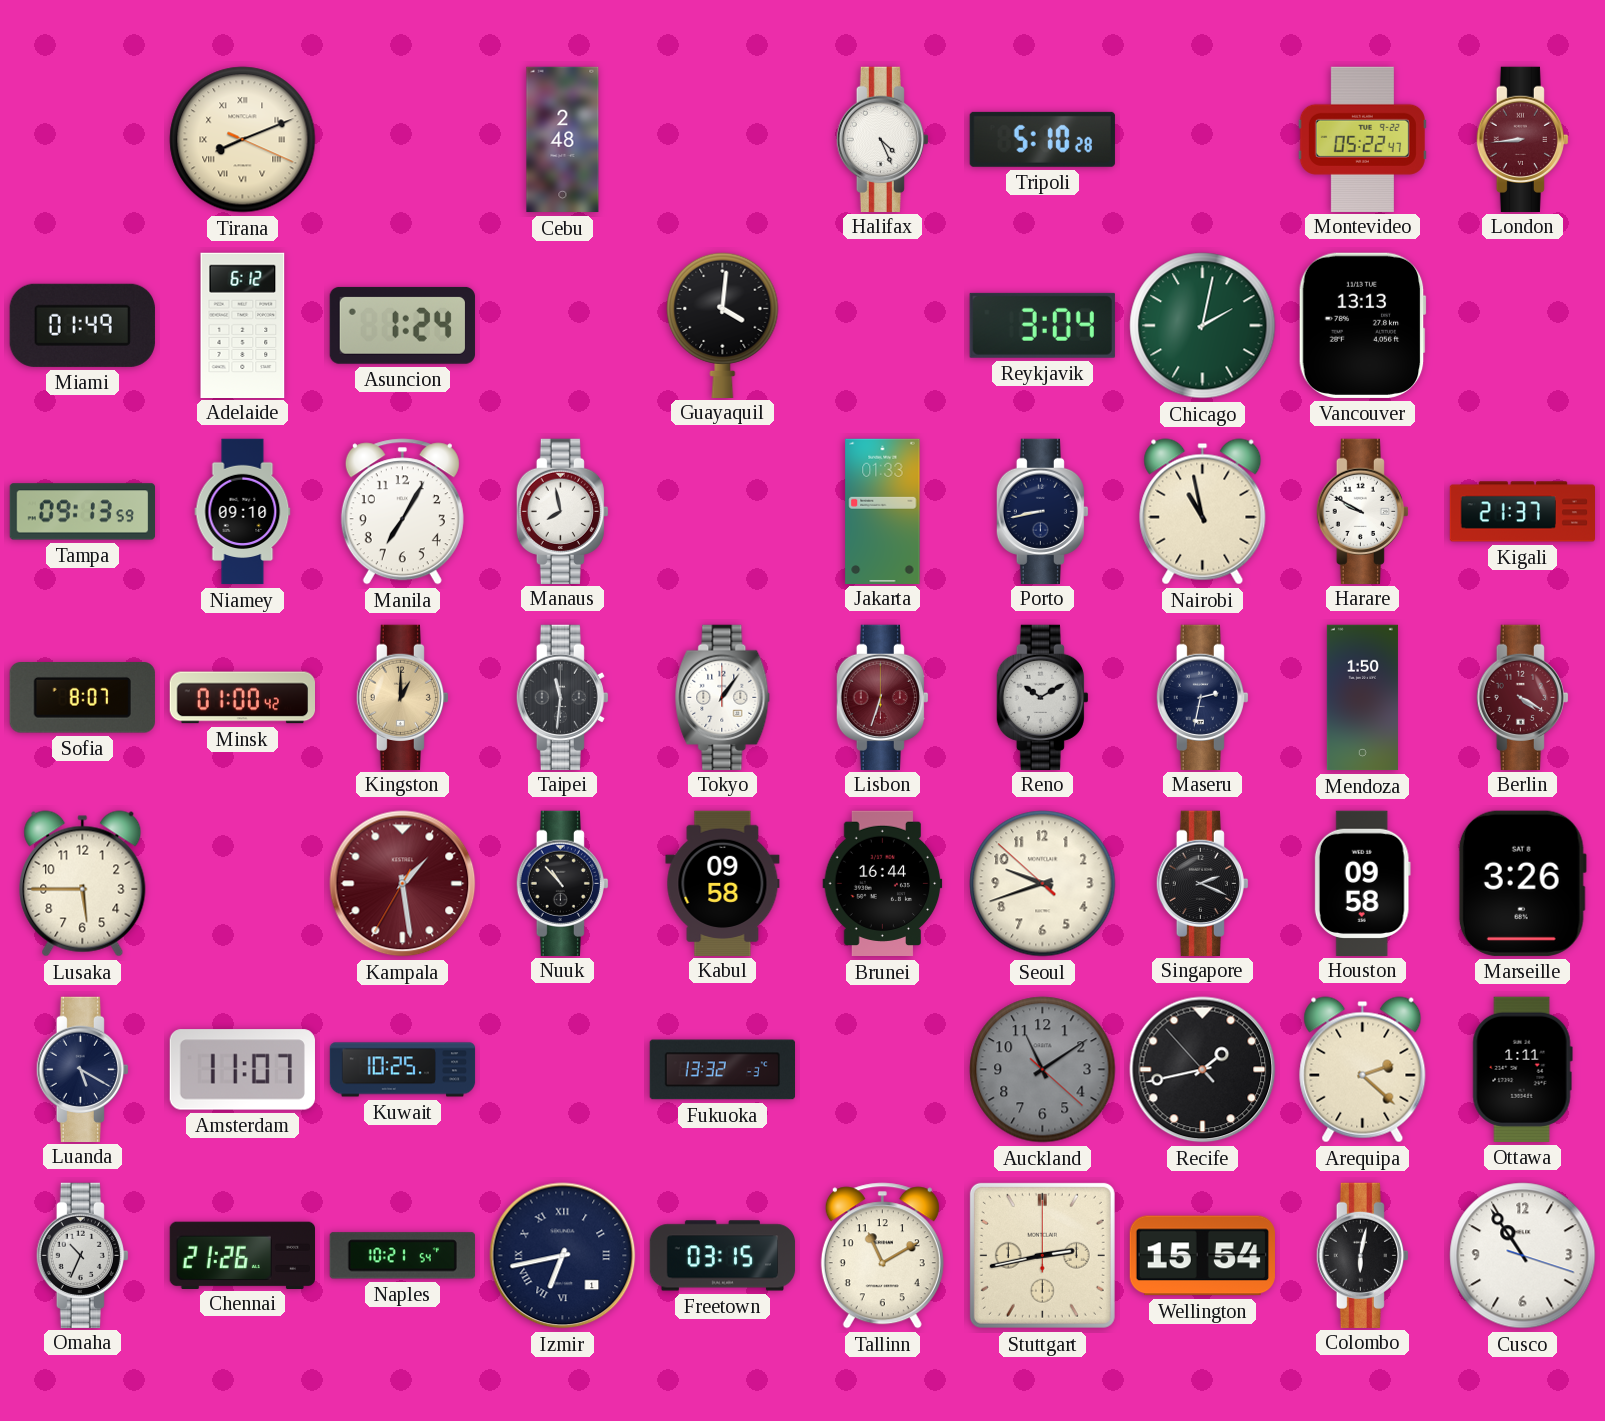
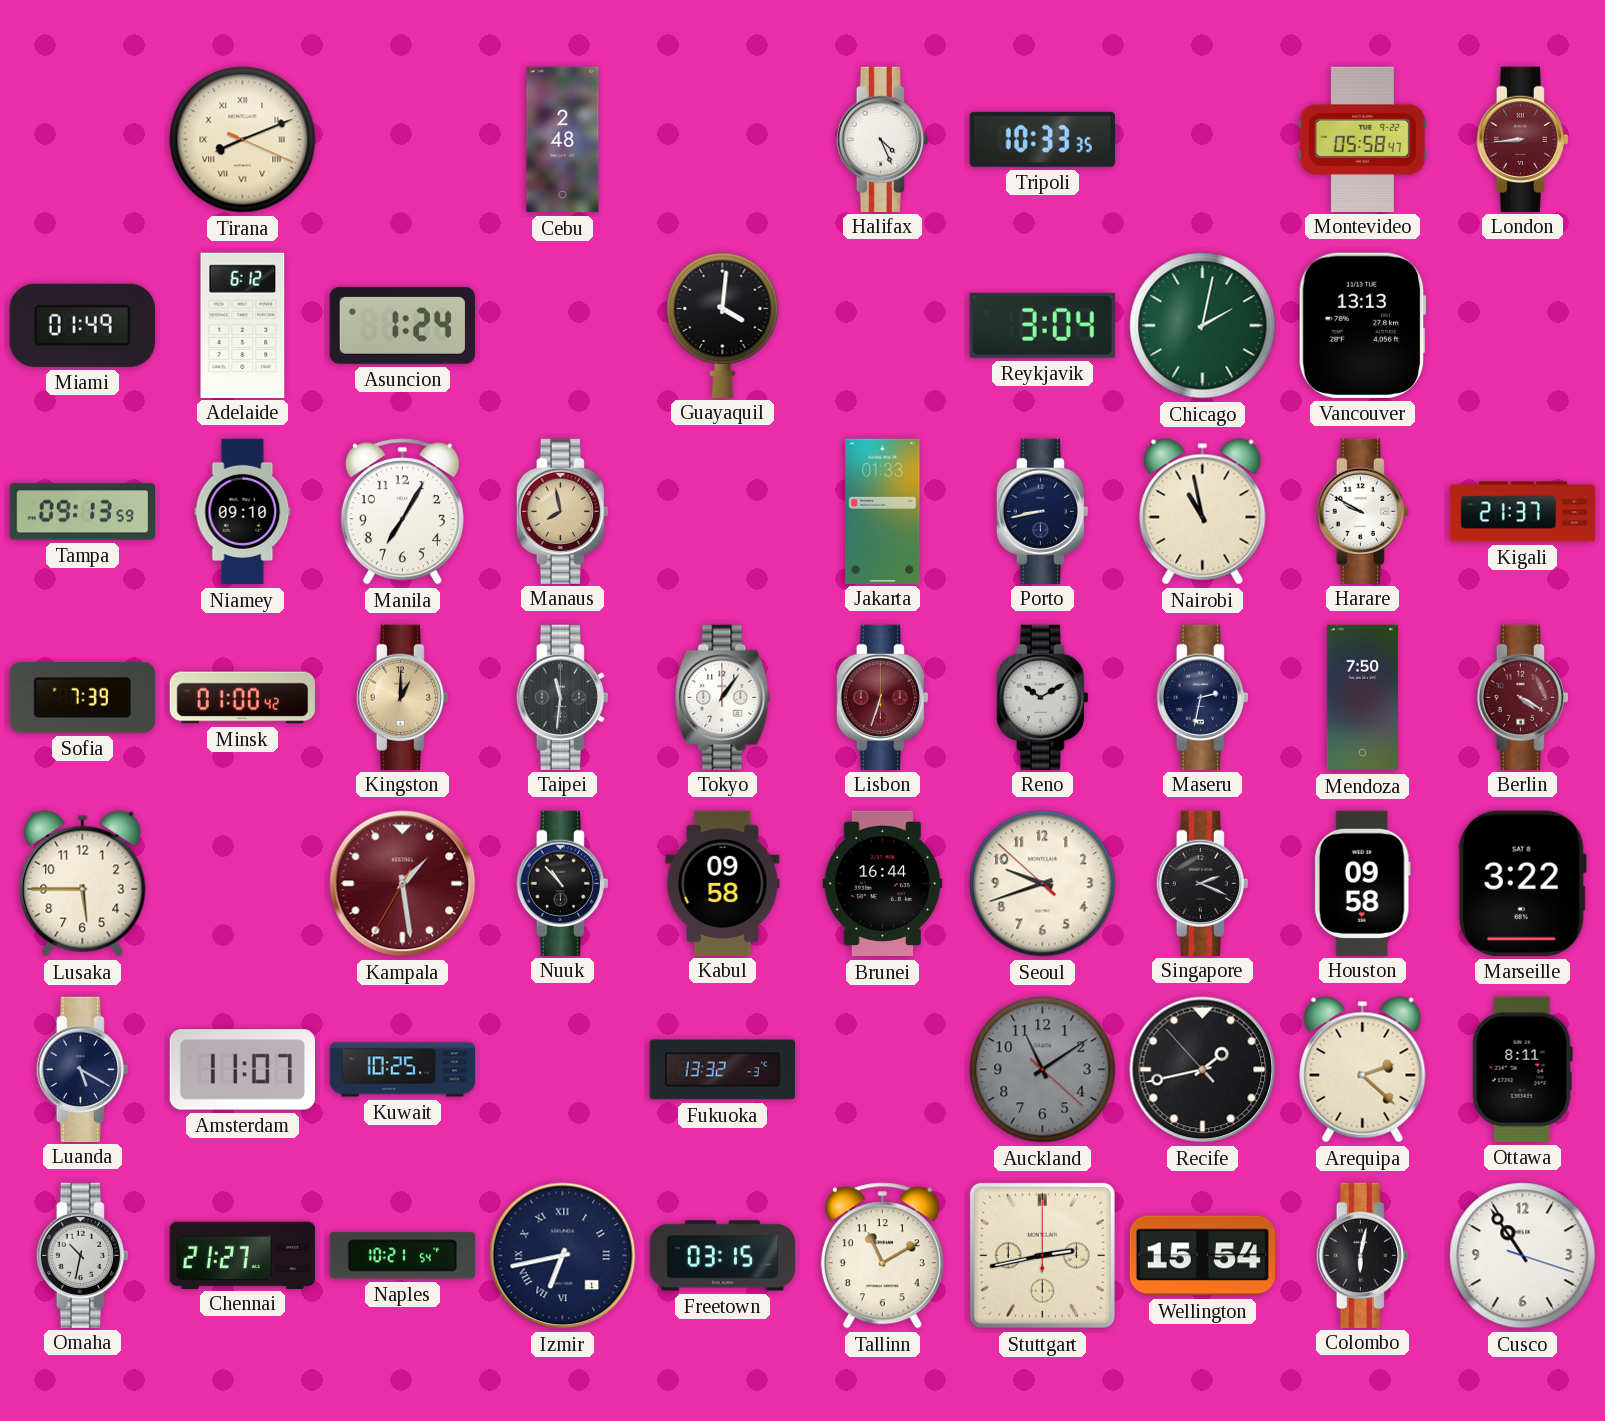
Tripoli: 5:10 -> 10:33 (1042, 139)
Montevideo: 05:22 -> 05:58 (1362, 139)
Manaus dial: white -> champagne (562, 511)
Sofia: 8:07 -> 7:39 (82, 698)
Mendoza: 1:50 -> 7:50 (1362, 698)
Marseille: 3:26 -> 3:22 (1522, 883)
Ottawa: 1:11 -> 8:11 (1522, 1069)
Omaha: 10:34 -> 10:32 (82, 1255)
Chennai: 21:26 -> 21:27 (242, 1255)
